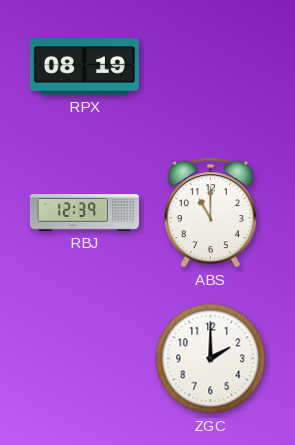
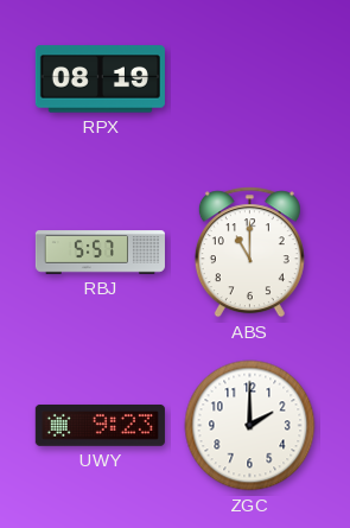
RBJ: 12:39 -> 5:57 (100, 253)
UWY: none -> 9:23 (100, 425)
